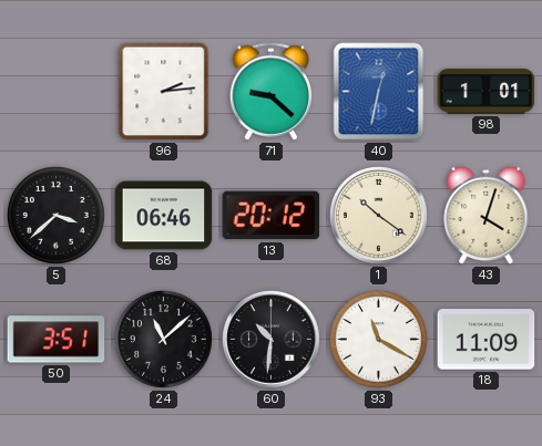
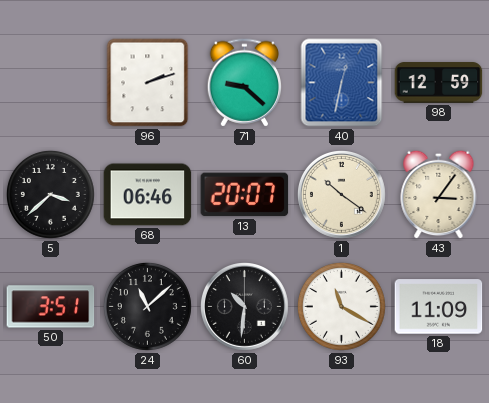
96: 2:14 -> 2:12 (148, 83)
98: 1:01 -> 12:59 (439, 83)
13: 20:12 -> 20:07 (245, 195)
43: 4:03 -> 3:06 (439, 194)
